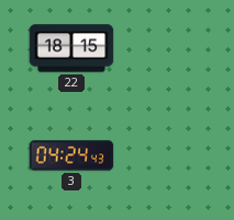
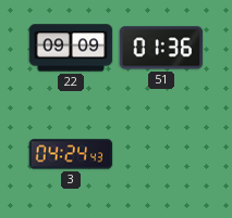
22: 18:15 -> 09:09 (71, 48)
51: none -> 01:36 (161, 48)
